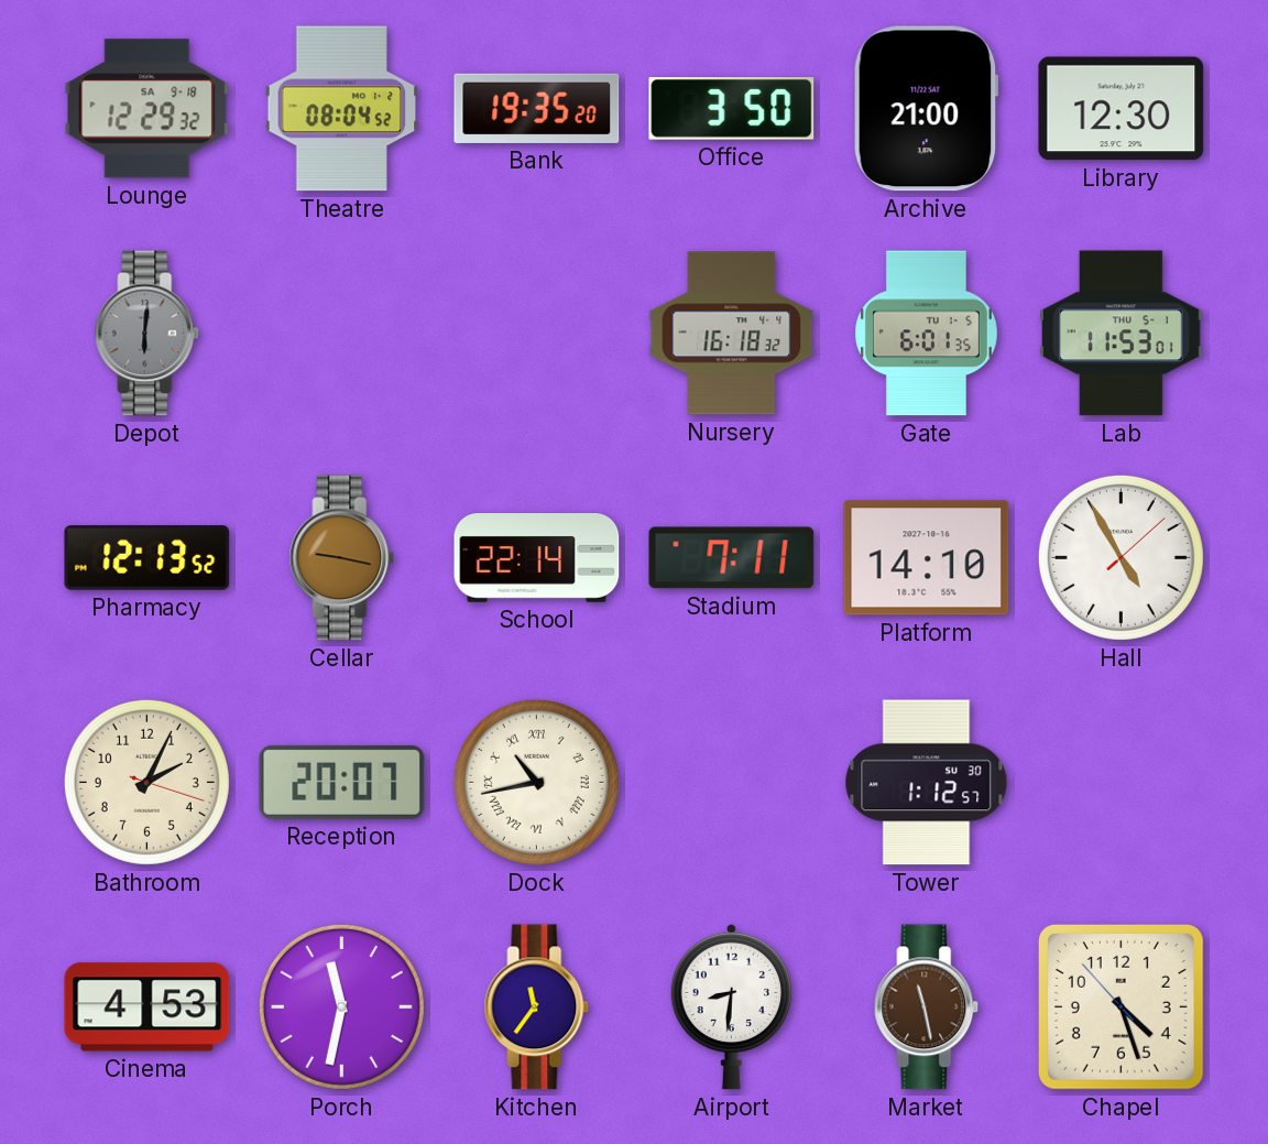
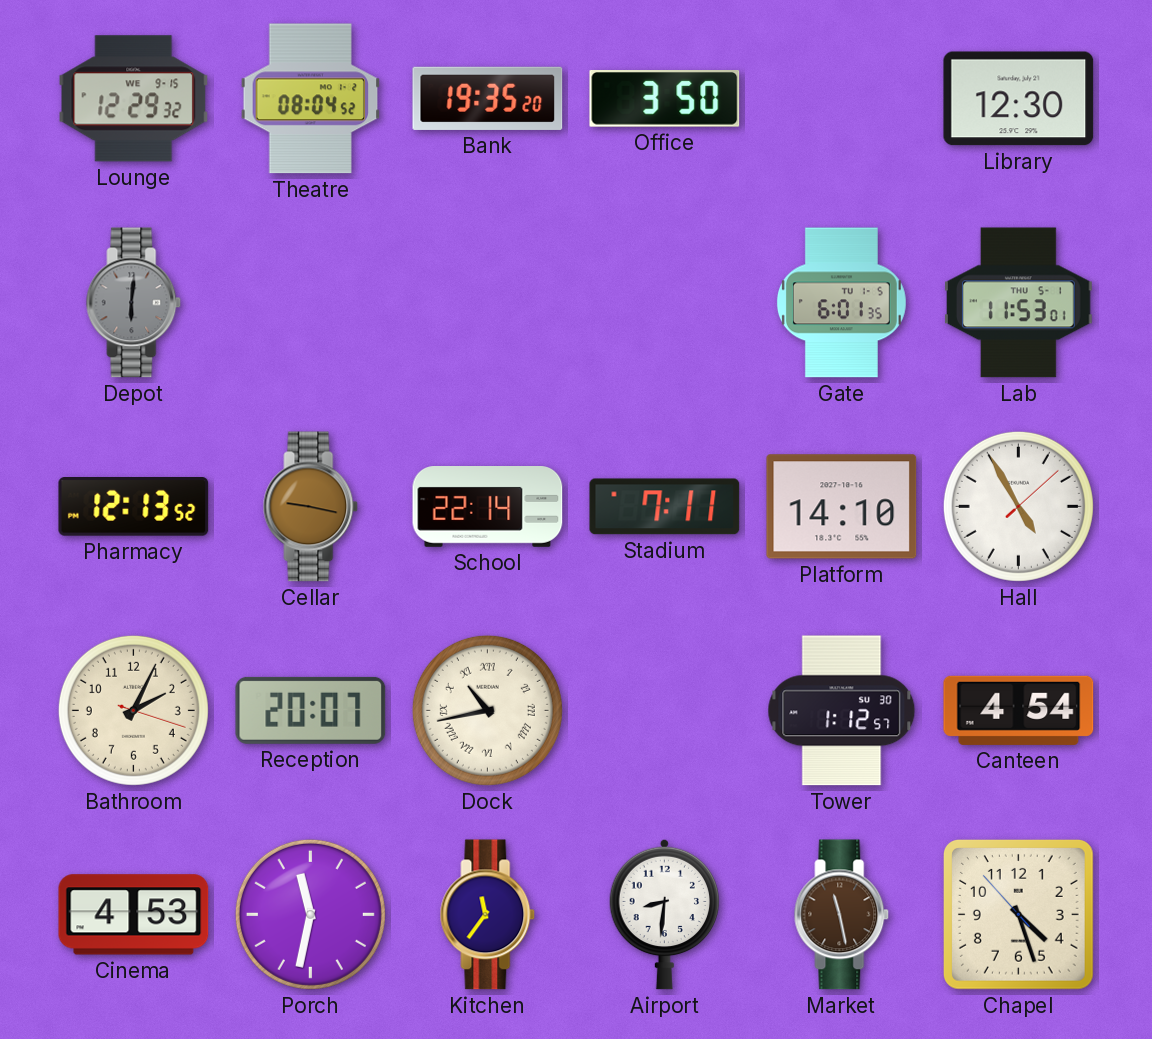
Lounge date: SA 9-18 -> WE 9-15 (134, 99)
Archive: 21:00 -> none (926, 109)
Nursery: 16:18 -> none (732, 334)
Canteen: none -> 4:54 (1019, 710)
